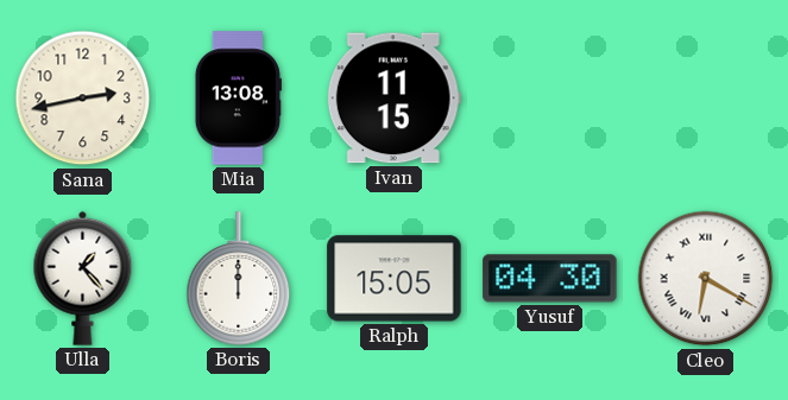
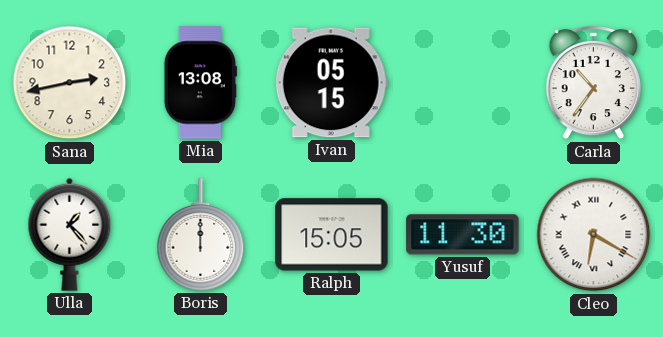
Ivan: 11:15 -> 05:15 (331, 83)
Carla: none -> 10:36 (593, 83)
Yusuf: 04:30 -> 11:30 (463, 235)
